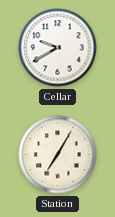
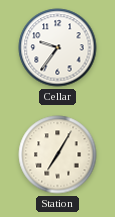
Cellar: 9:40 -> 9:36 (58, 48)
